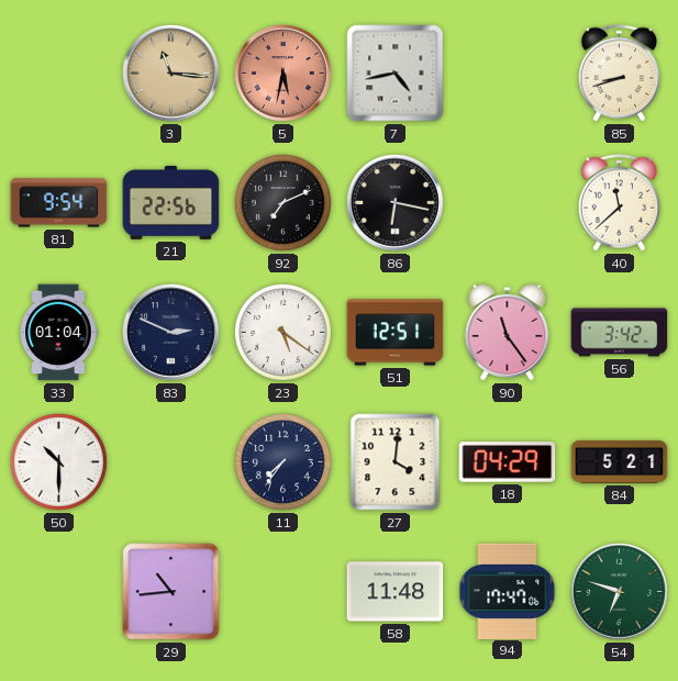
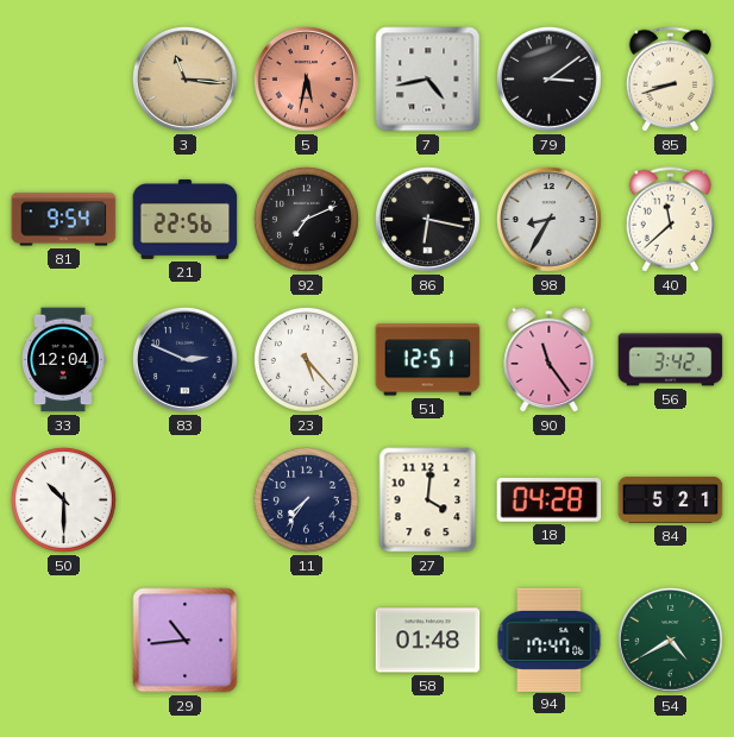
79: none -> 3:09 (548, 78)
98: none -> 8:35 (548, 219)
33: 01:04 -> 12:04 (63, 360)
23: 5:21 -> 5:23 (306, 359)
18: 04:29 -> 04:28 (550, 500)
58: 11:48 -> 01:48 (428, 641)
54: 6:48 -> 4:40 (670, 640)
